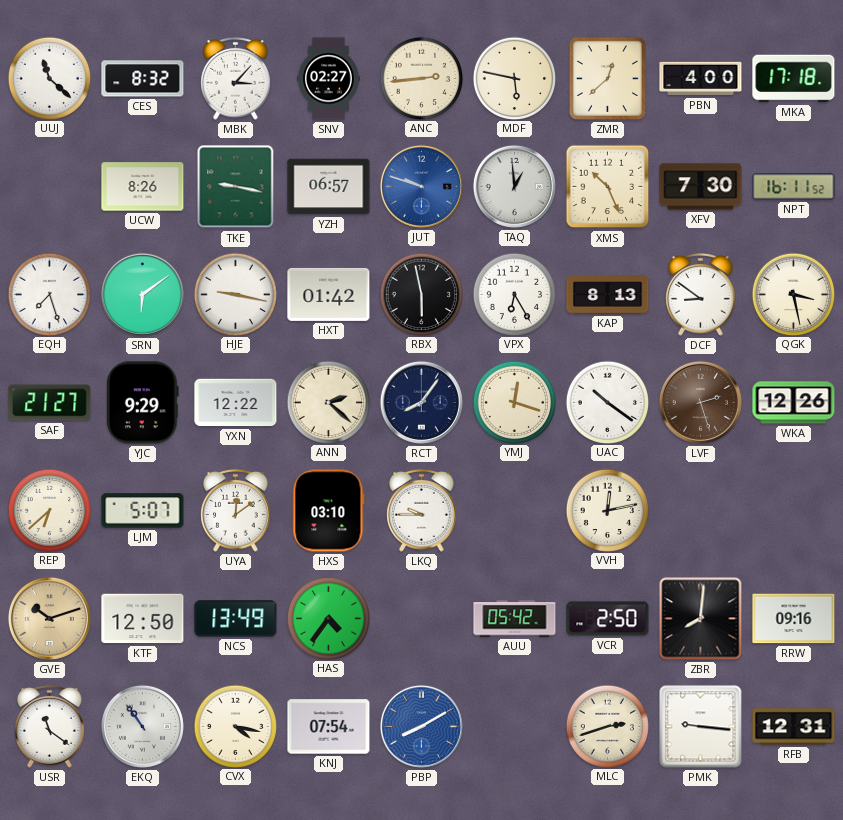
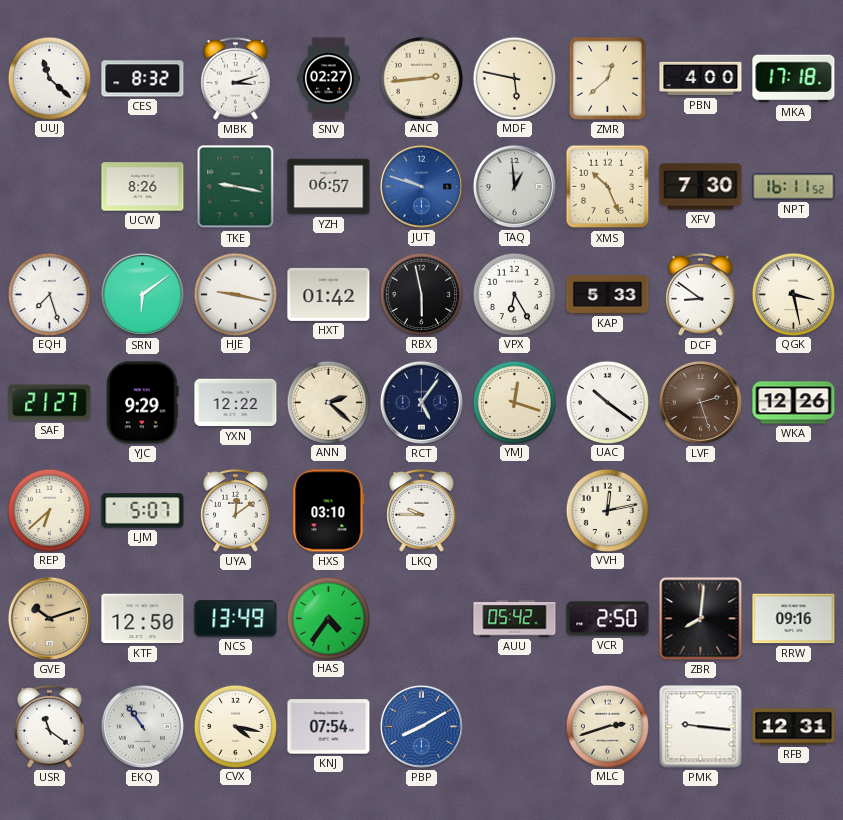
MBK: 3:07 -> 3:12 (236, 79)
KAP: 8:13 -> 5:33 (608, 295)
RCT: 8:06 -> 5:06 (421, 402)
